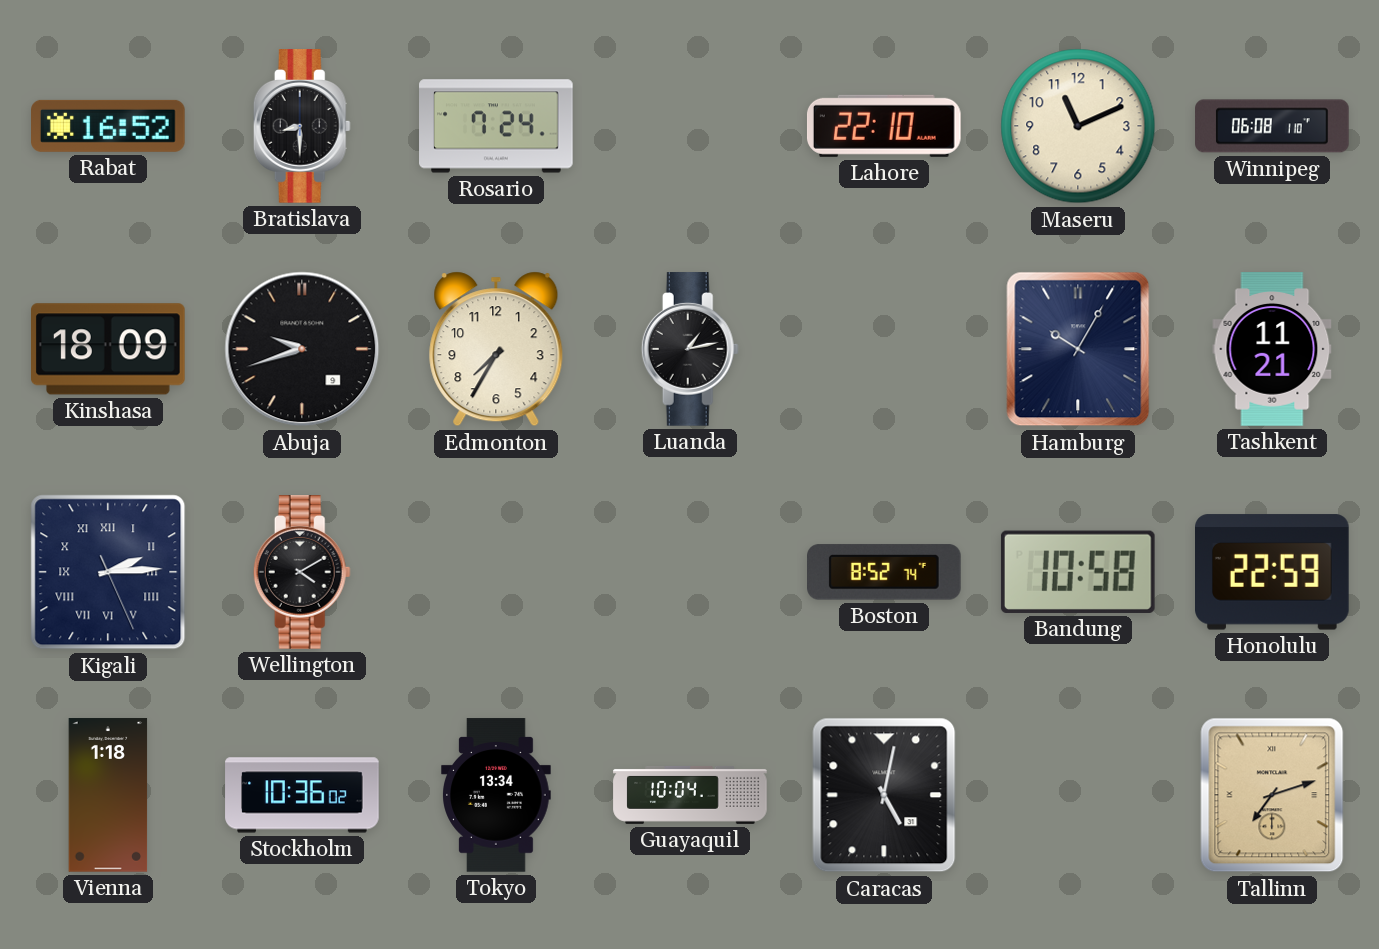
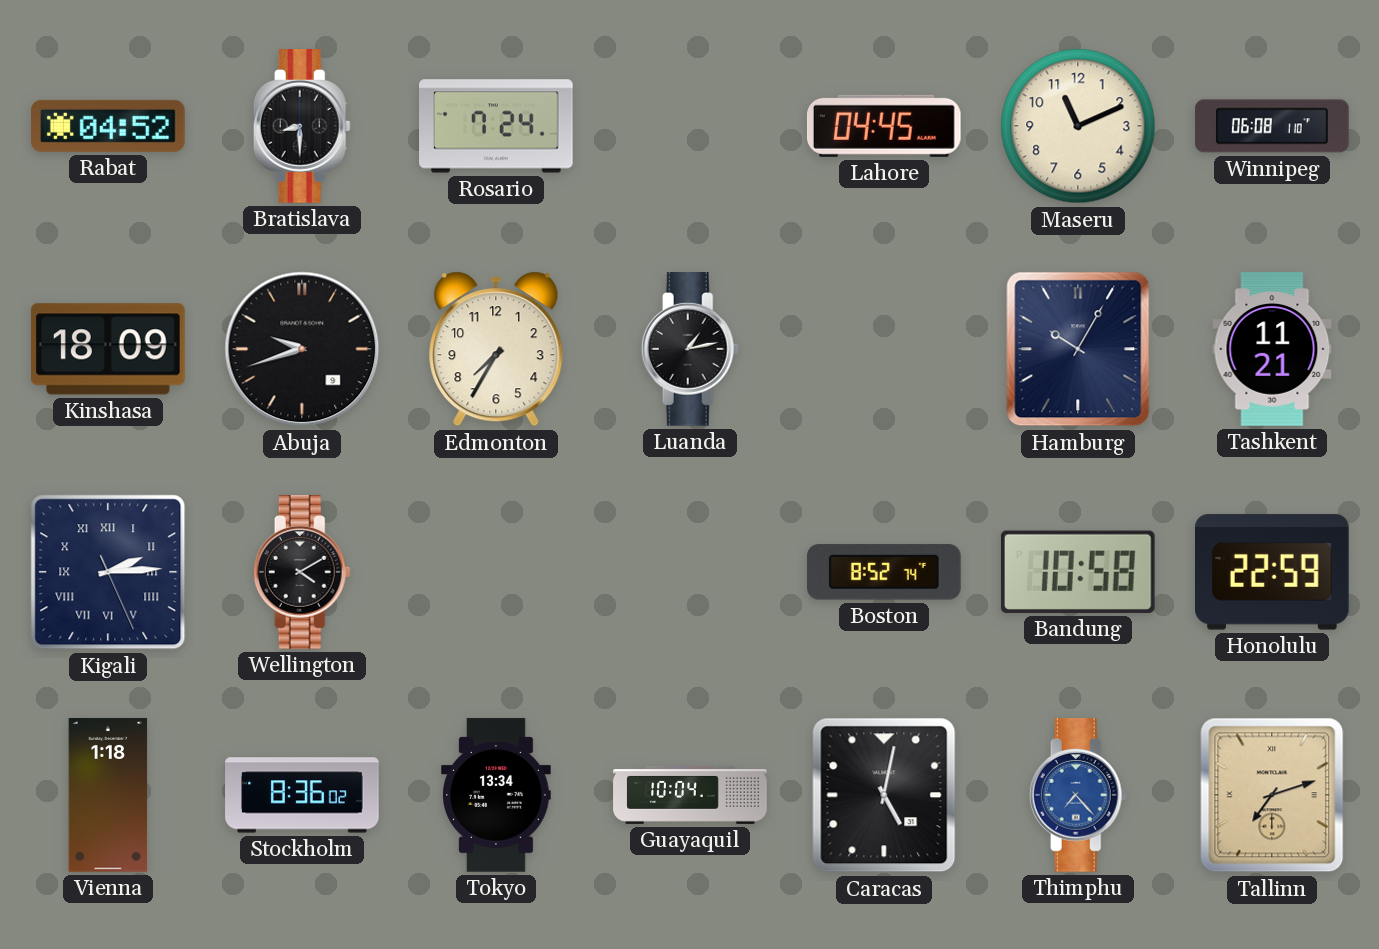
Rabat: 16:52 -> 04:52 (109, 126)
Lahore: 22:10 -> 04:45 (884, 126)
Stockholm: 10:36 -> 8:36 (302, 795)
Thimphu: none -> 7:23 (1078, 795)
